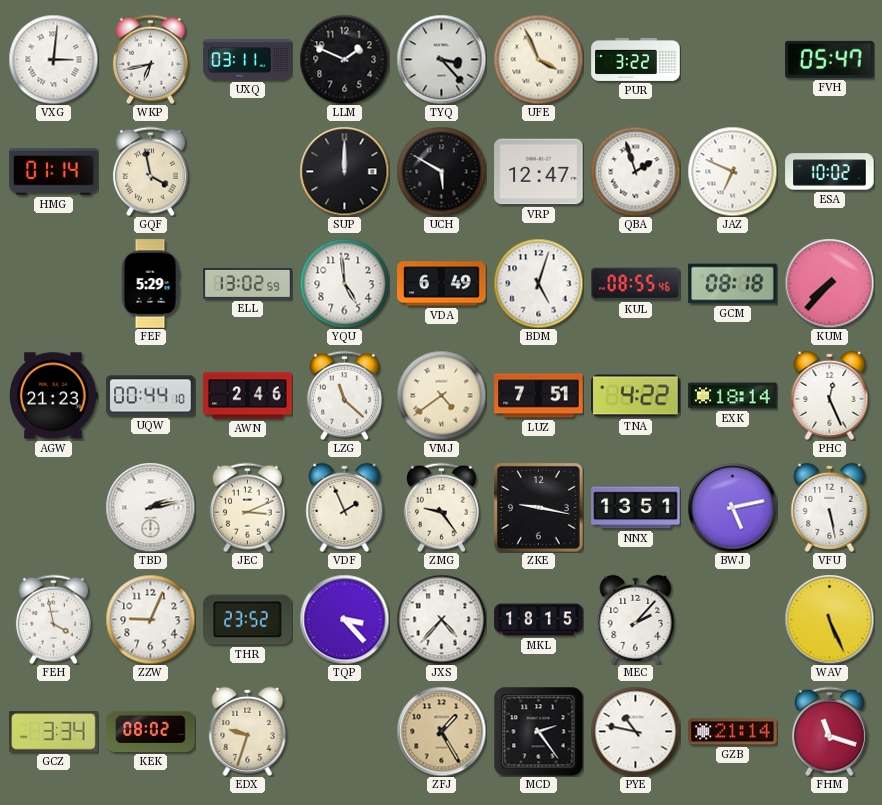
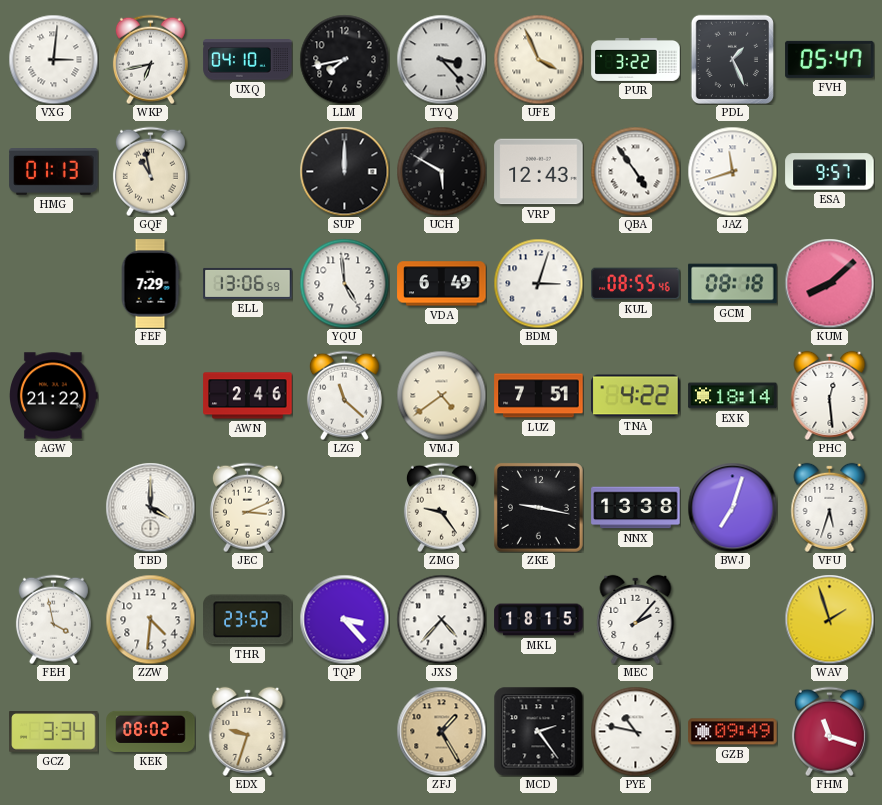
UXQ: 03:11 -> 04:10 (248, 60)
LLM: 1:49 -> 7:43 (344, 59)
PDL: none -> 1:26 (732, 59)
HMG: 01:14 -> 01:13 (54, 172)
GQF: 3:58 -> 10:58 (150, 171)
VRP: 12:47 -> 12:43 (539, 172)
QBA: 1:57 -> 4:54 (635, 171)
JAZ: 6:49 -> 11:42 (732, 171)
ESA: 10:02 -> 9:57 (830, 172)
FEF: 5:29 -> 7:29 (150, 284)
ELL: 13:02 -> 13:06 (248, 283)
BDM: 5:03 -> 3:03 (538, 283)
KUM: 7:37 -> 8:08 (829, 283)
AGW: 21:23 -> 21:22 (54, 396)
UQW: 00:44 -> none (151, 396)
PHC: 12:26 -> 12:29 (830, 395)
TBD: 2:13 -> 4:00 (150, 507)
VDF: 1:56 -> none (345, 507)
NNX: 13:51 -> 13:38 (636, 508)
BWJ: 5:13 -> 7:03 (732, 507)
VFU: 5:28 -> 5:33 (830, 507)
ZZW: 9:04 -> 4:31 (150, 619)
WAV: 5:26 -> 1:57 (829, 619)
GZB: 21:14 -> 09:49 (733, 732)
